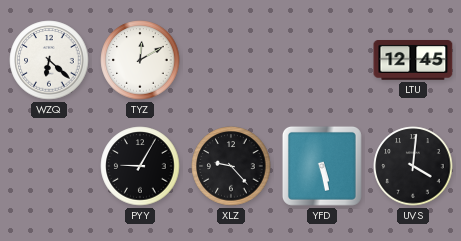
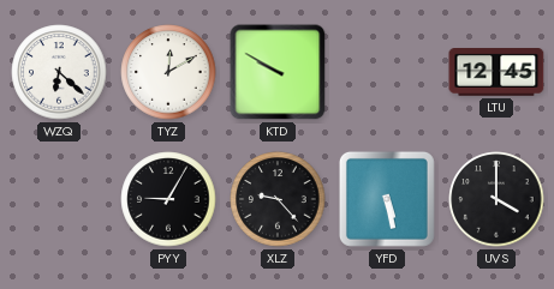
KTD: none -> 9:50 (278, 72)
UVS: 4:01 -> 4:00 (496, 199)
